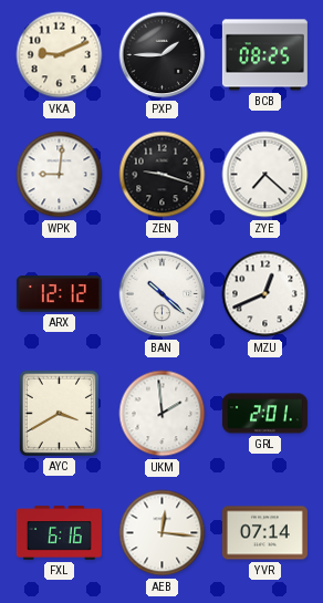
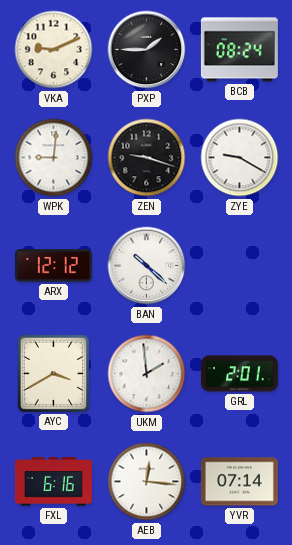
BCB: 08:25 -> 08:24 (239, 50)
ZYE: 7:22 -> 9:20 (240, 158)
MZU: 12:41 -> none (265, 294)
